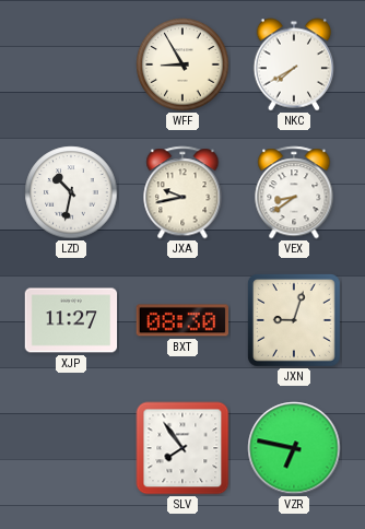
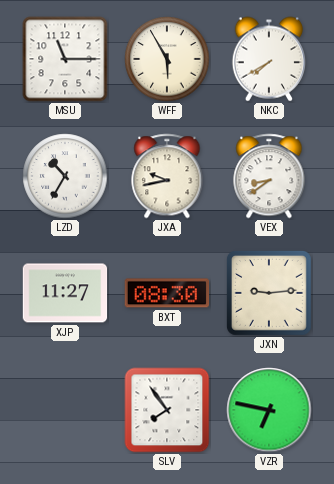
MSU: none -> 11:15 (65, 59)
WFF: 8:55 -> 5:55 (167, 59)
LZD: 10:32 -> 10:35 (65, 176)
JXN: 9:03 -> 9:14 (269, 293)
